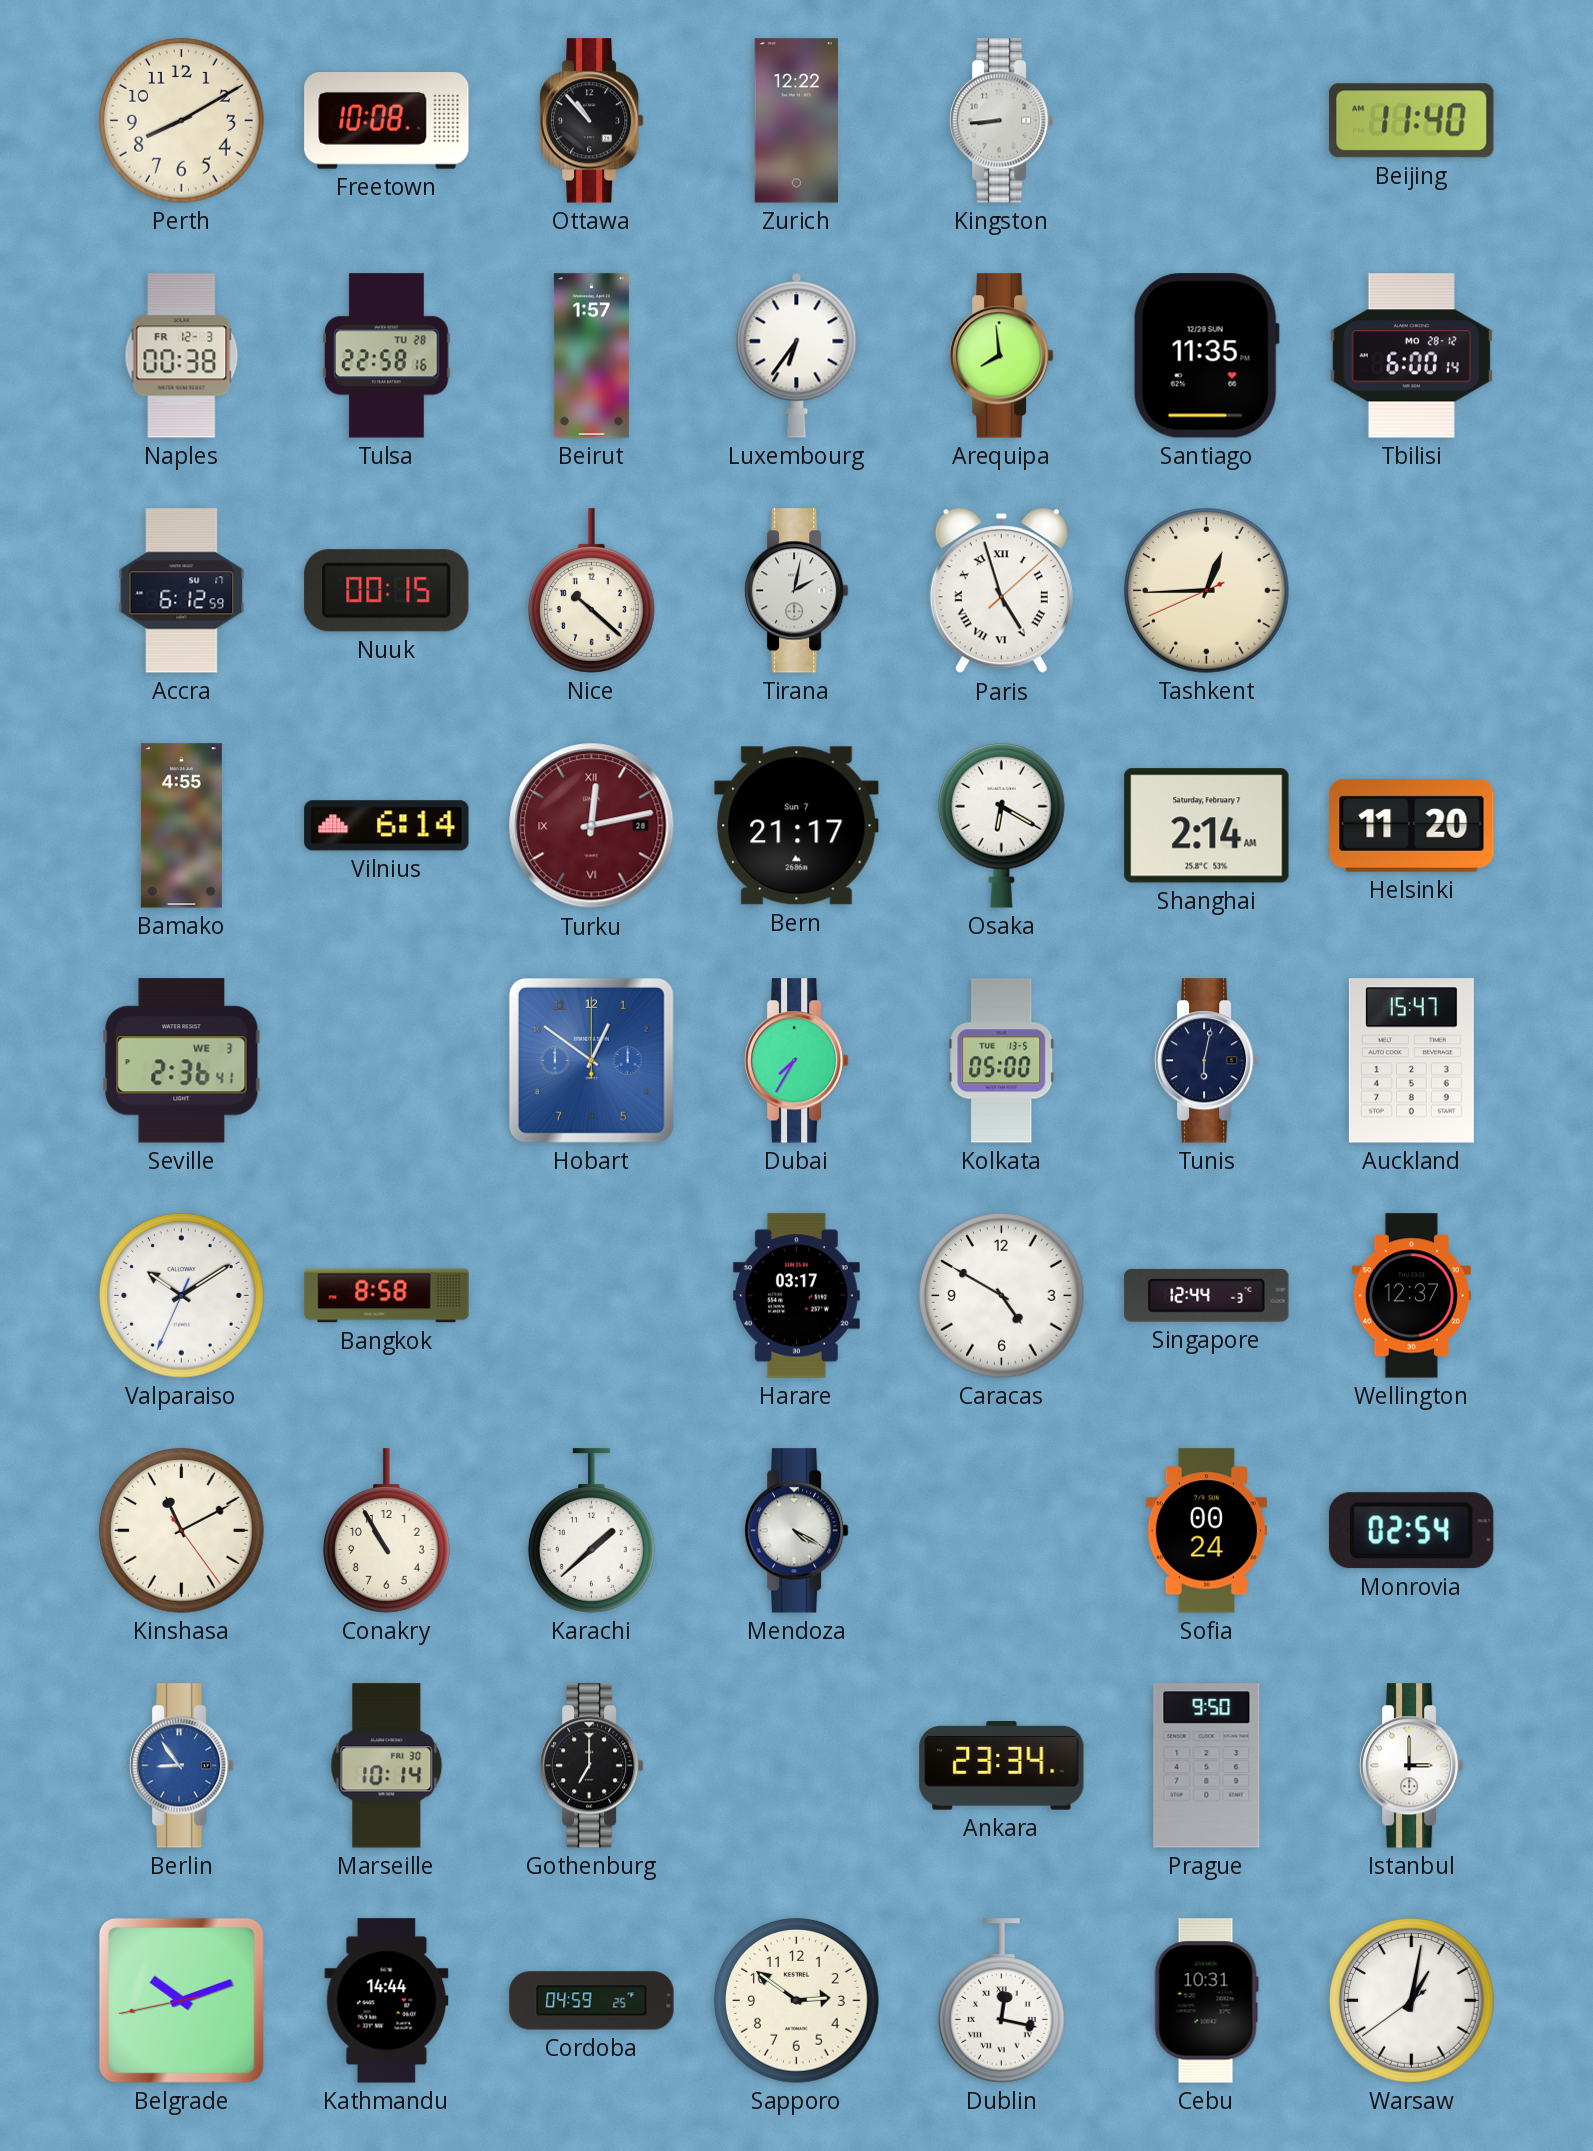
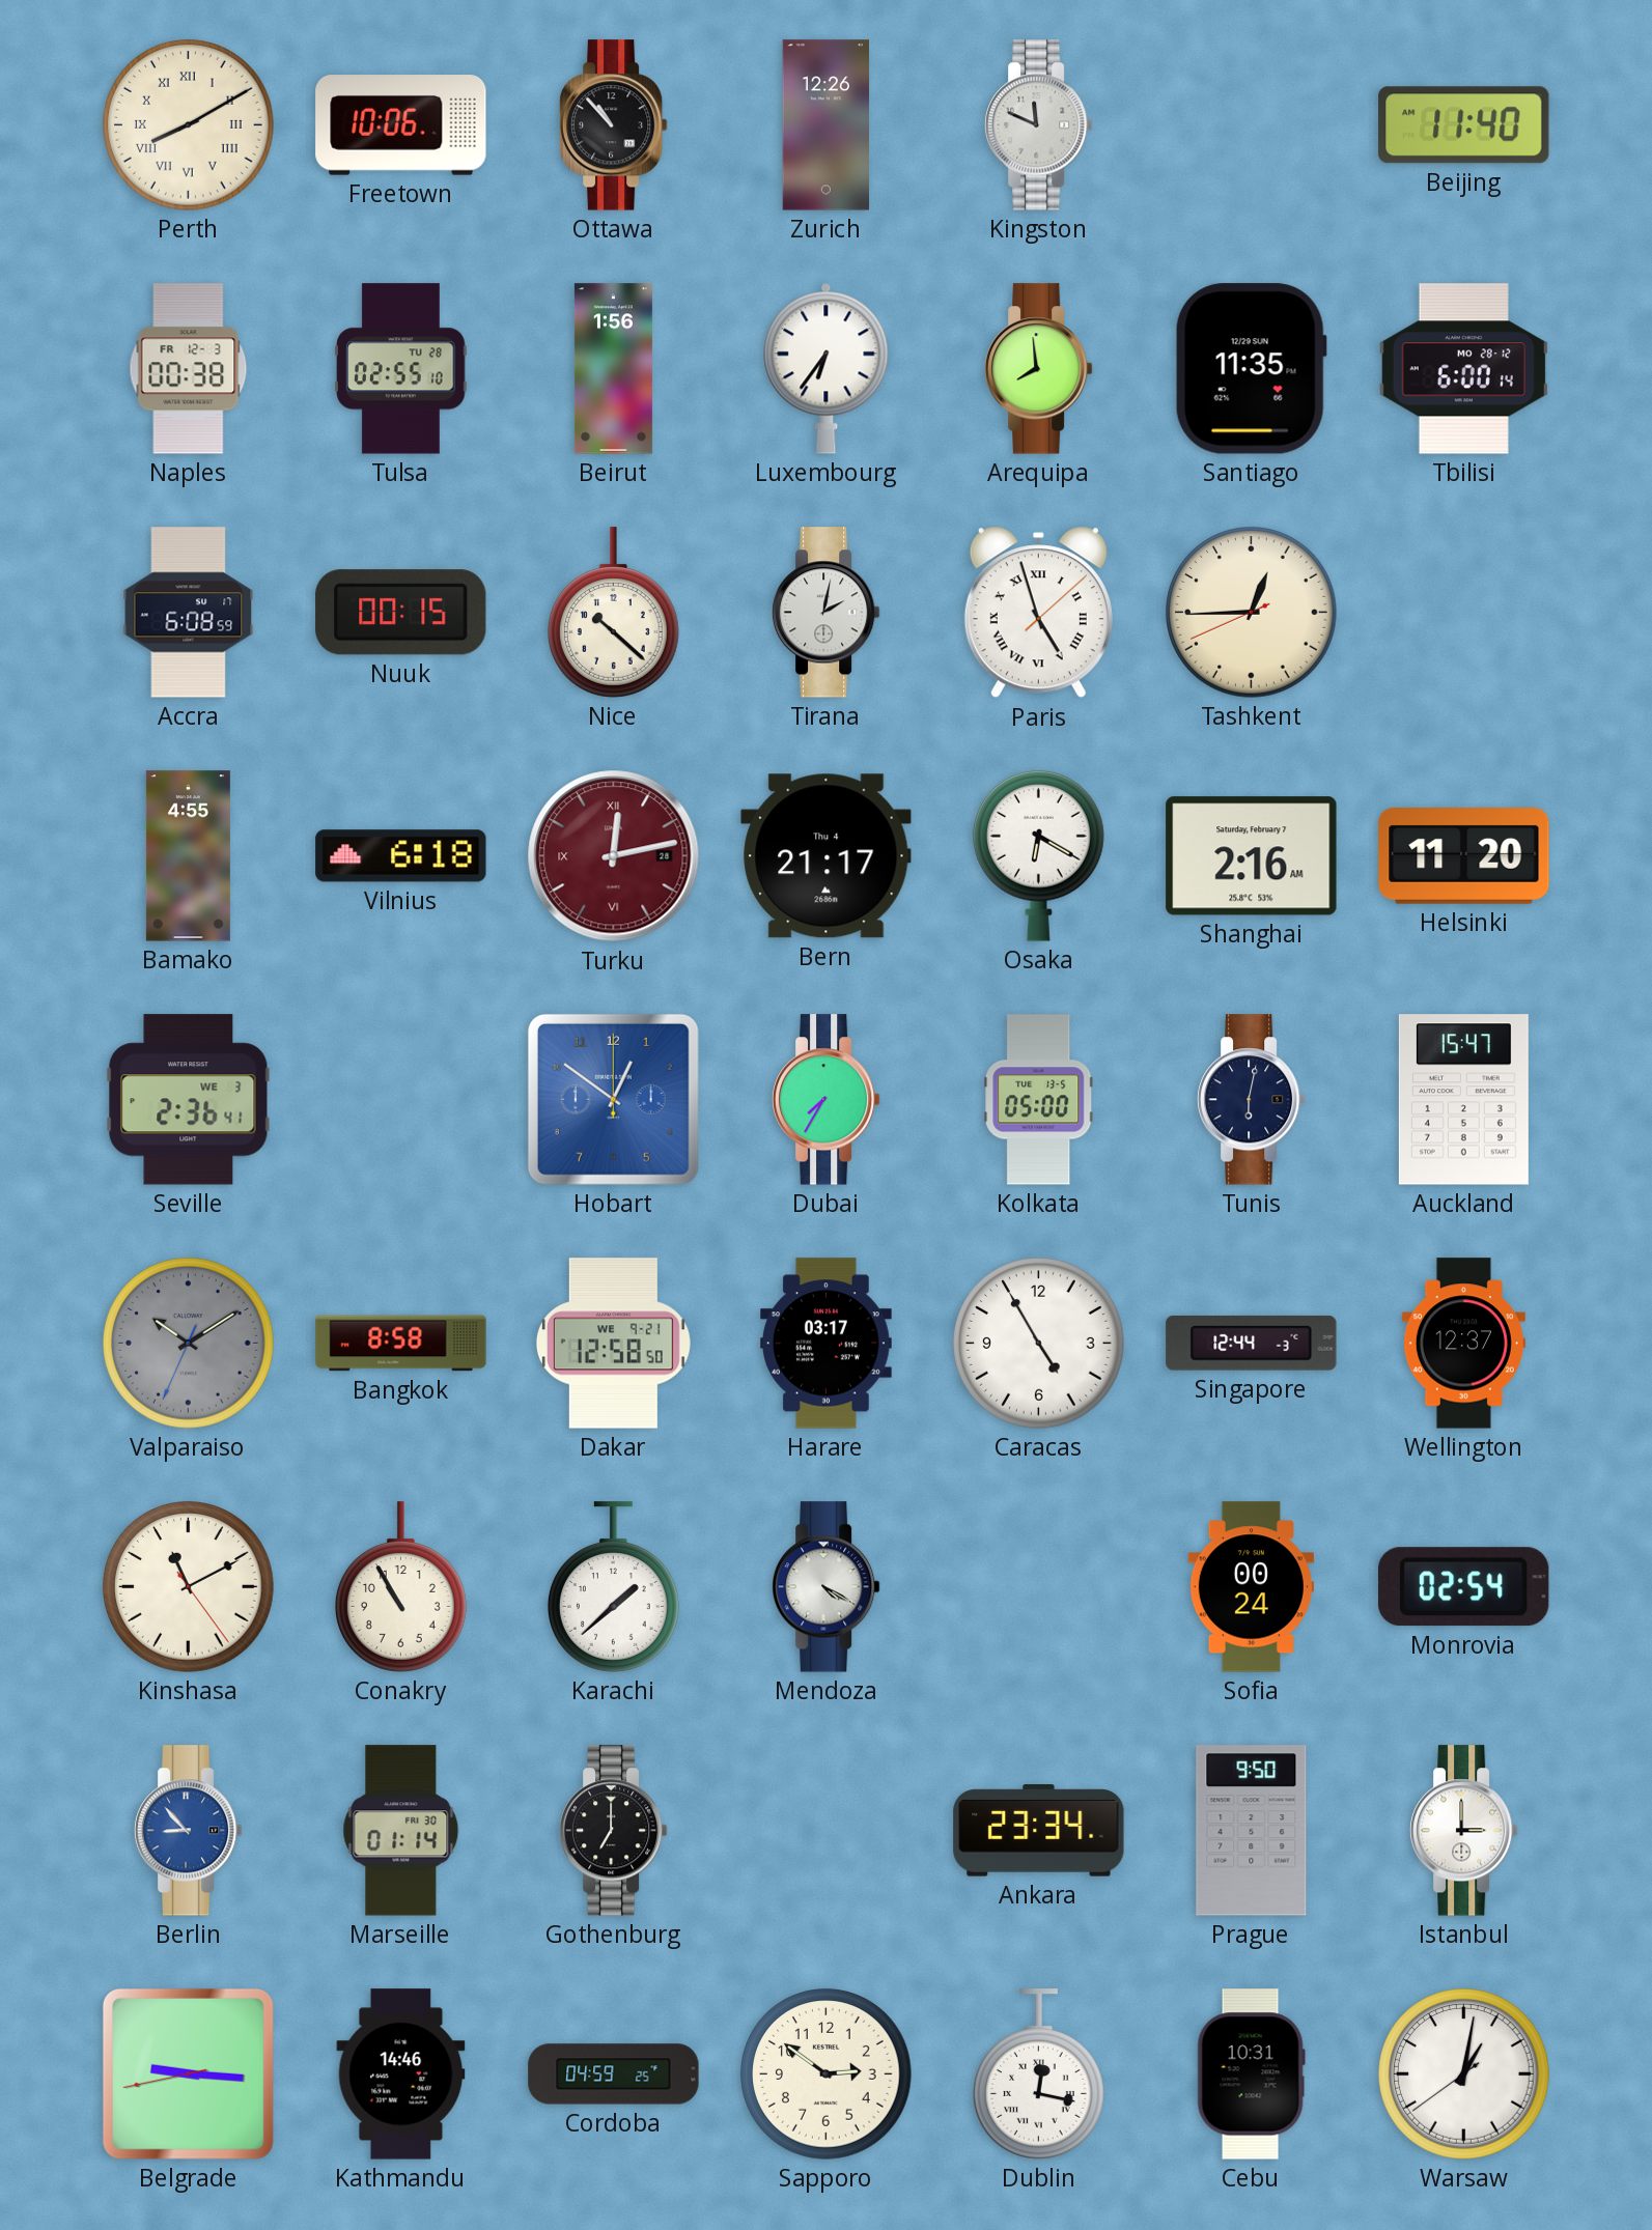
Perth numerals: Arabic -> Roman (189, 125)
Freetown: 10:08 -> 10:06 (401, 125)
Zurich: 12:22 -> 12:26 (825, 125)
Kingston: 8:44 -> 11:49 (1038, 125)
Tulsa: 22:58 -> 02:55 (401, 369)
Beirut: 1:57 -> 1:56 (613, 369)
Accra: 6:12 -> 6:08 (189, 613)
Vilnius: 6:14 -> 6:18 (401, 856)
Bern date: Sun 7 -> Thu 4 (827, 856)
Shanghai: 2:14 -> 2:16 (1252, 856)
Valparaiso dial: white -> grey (189, 1344)
Dakar: none -> 12:58 (613, 1344)
Caracas: 4:50 -> 4:55 (1039, 1344)
Berlin: 8:54 -> 8:53 (188, 1831)
Marseille: 10:14 -> 01:14 (401, 1831)
Belgrade: 10:11 -> 9:15 (188, 2073)
Kathmandu: 14:44 -> 14:46 (401, 2074)
